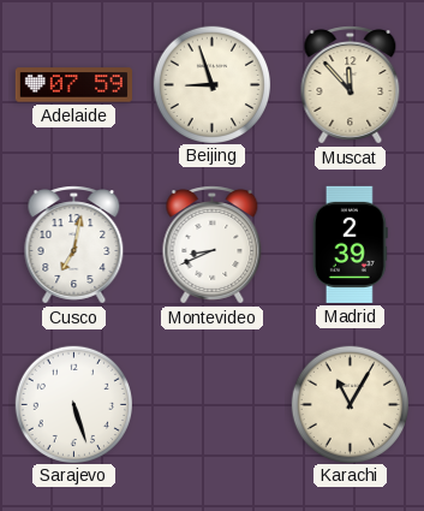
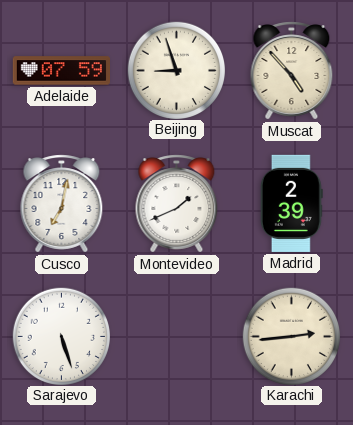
Muscat: 11:53 -> 4:53 (292, 71)
Montevideo: 8:41 -> 1:41 (177, 204)
Karachi: 11:05 -> 2:44 (291, 336)
